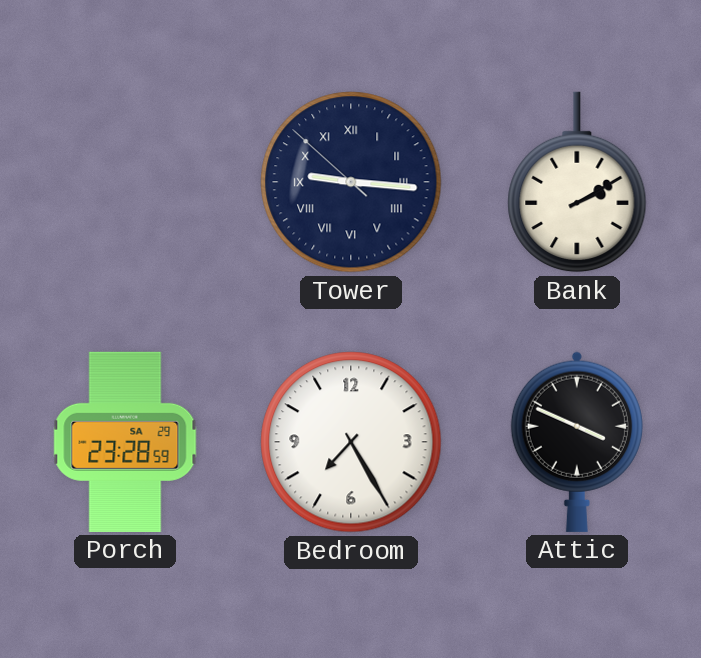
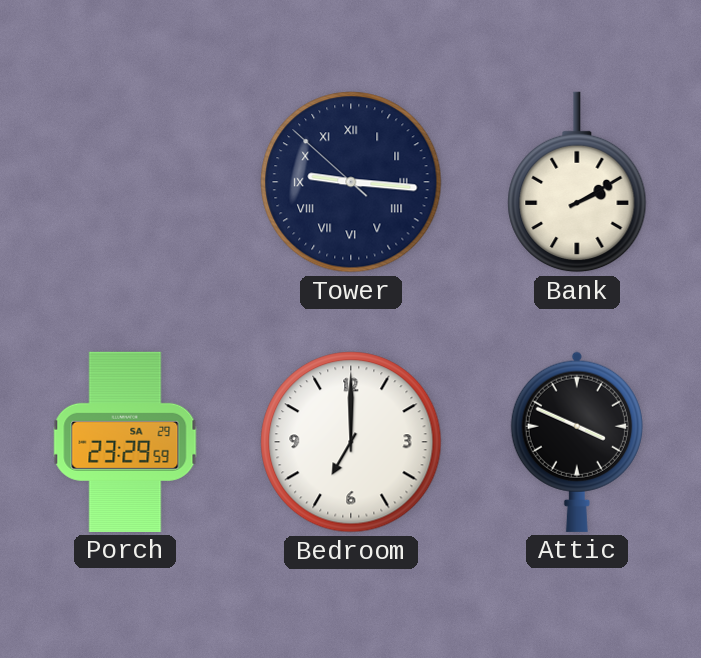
Porch: 23:28 -> 23:29 (125, 442)
Bedroom: 7:25 -> 7:00 (351, 442)
